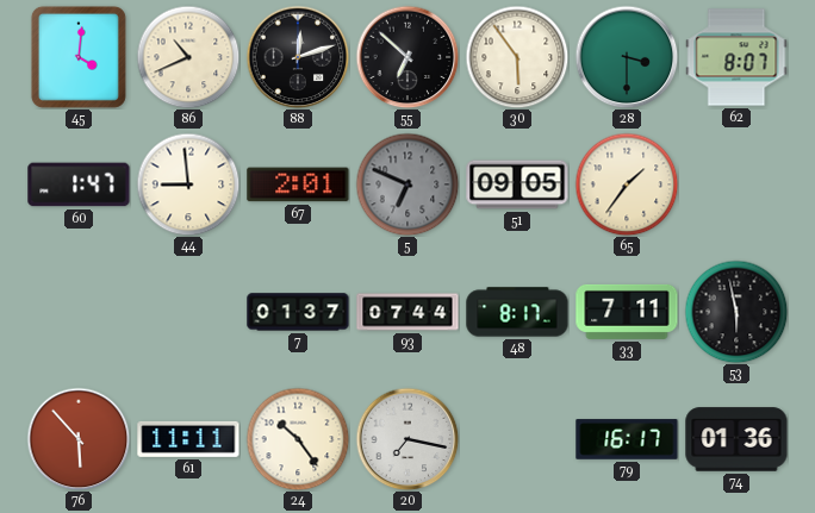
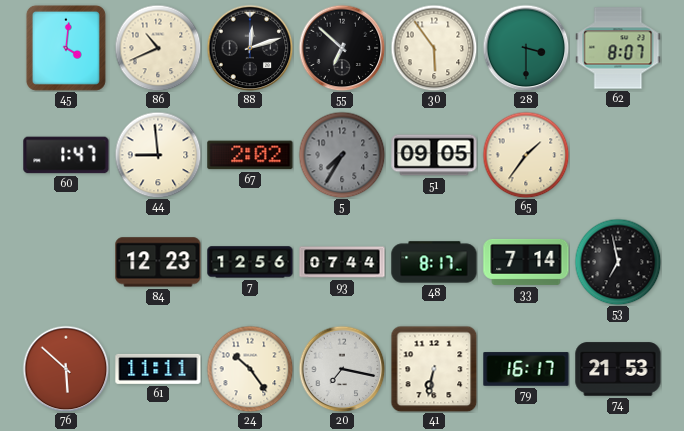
67: 2:01 -> 2:02 (250, 155)
5: 6:49 -> 7:35 (342, 155)
84: none -> 12:23 (158, 262)
7: 01:37 -> 12:56 (250, 262)
33: 7:11 -> 7:14 (526, 262)
53: 5:58 -> 6:58 (618, 262)
76: 5:53 -> 5:52 (66, 369)
41: none -> 6:32 (434, 369)
74: 01:36 -> 21:53 (618, 369)
